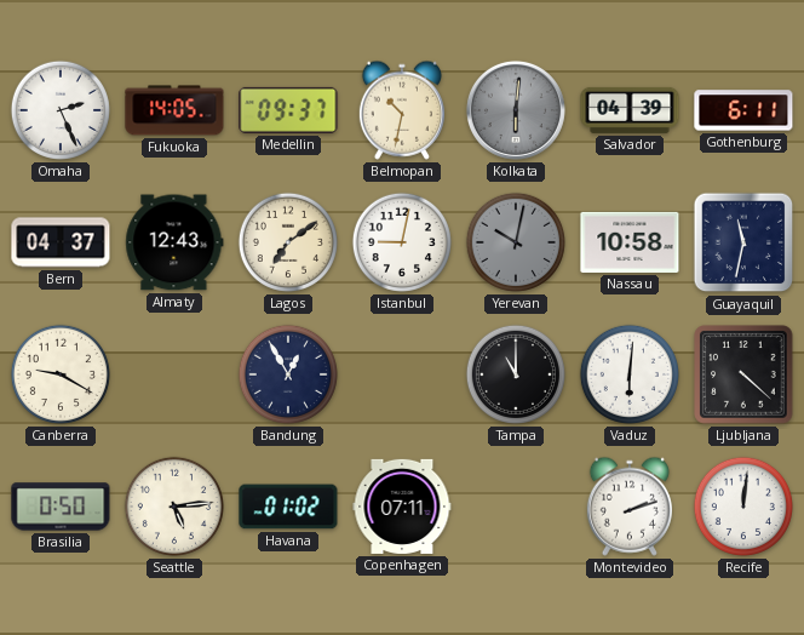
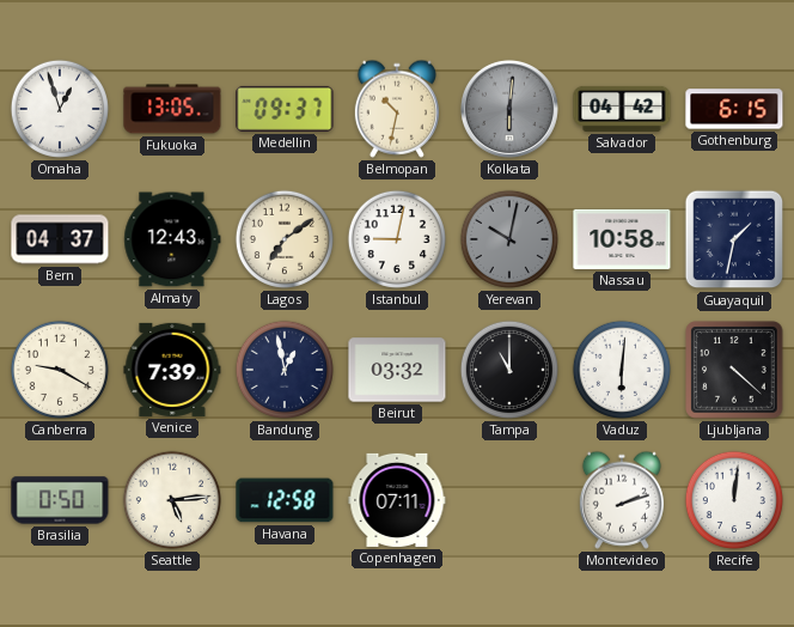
Omaha: 2:26 -> 12:57 (60, 109)
Fukuoka: 14:05 -> 13:05 (172, 109)
Salvador: 04:39 -> 04:42 (622, 109)
Gothenburg: 6:11 -> 6:15 (734, 109)
Guayaquil: 11:32 -> 1:32 (734, 239)
Venice: none -> 7:39 (172, 370)
Bandung: 12:55 -> 12:58 (285, 370)
Beirut: none -> 03:32 (397, 370)
Havana: 01:02 -> 12:58 (285, 500)
